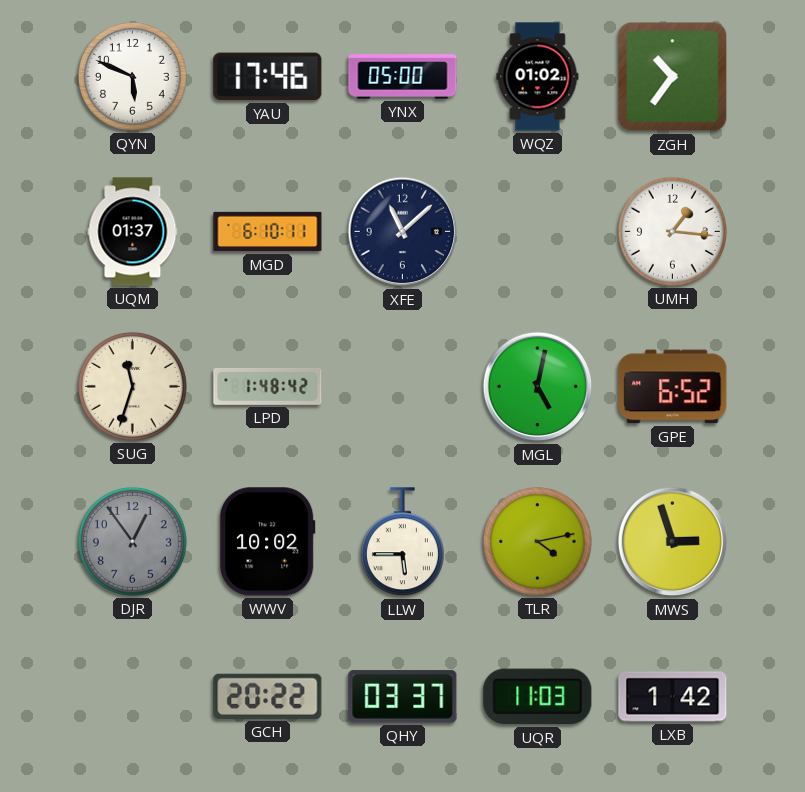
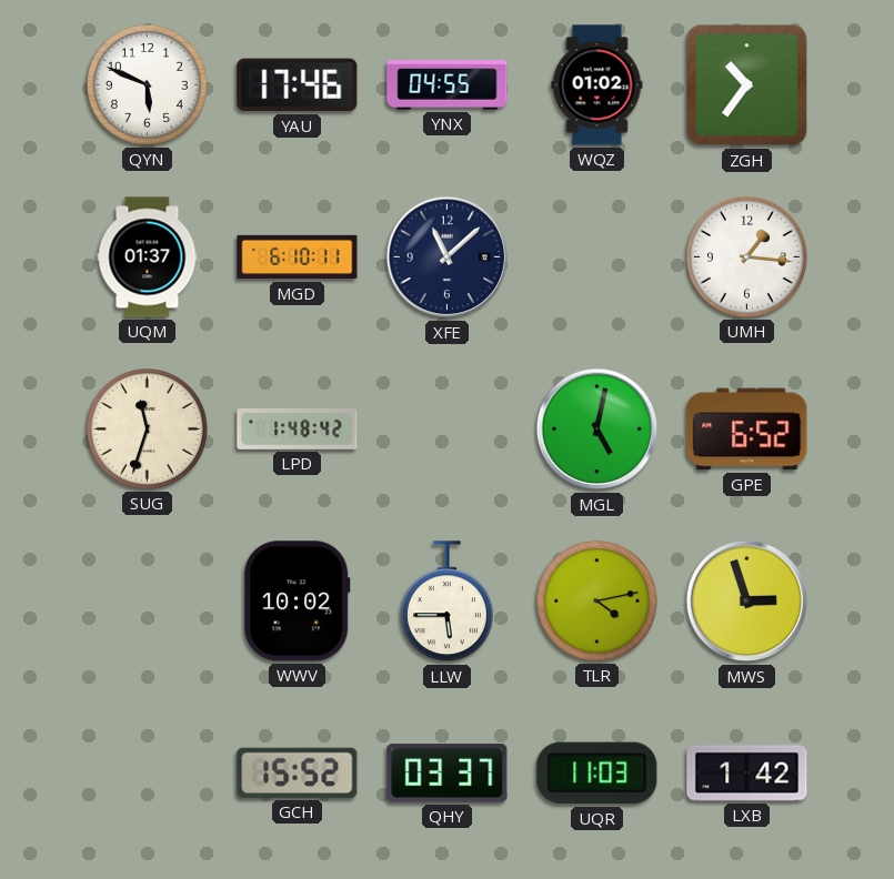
YNX: 05:00 -> 04:55 (448, 85)
DJR: 12:54 -> none (132, 541)
GCH: 20:22 -> 15:52 (298, 772)
